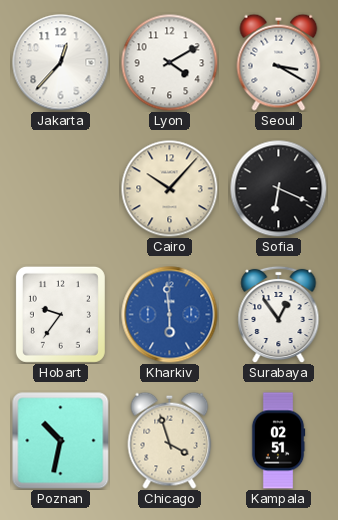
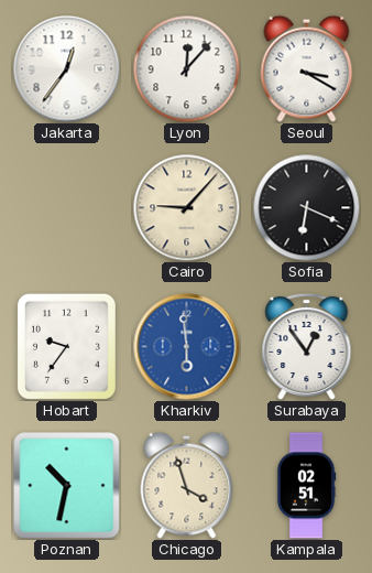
Jakarta: 12:37 -> 12:36 (67, 69)
Lyon: 4:10 -> 12:07 (186, 68)
Cairo: 10:07 -> 9:07 (186, 207)
